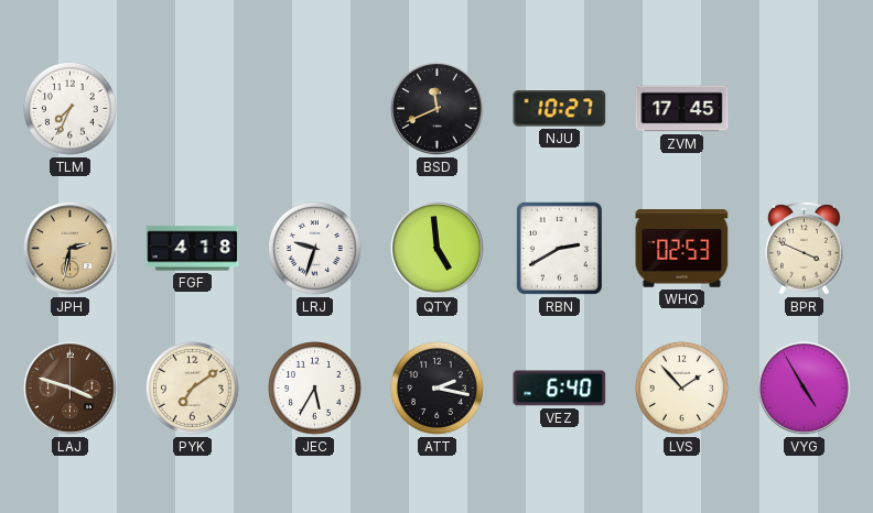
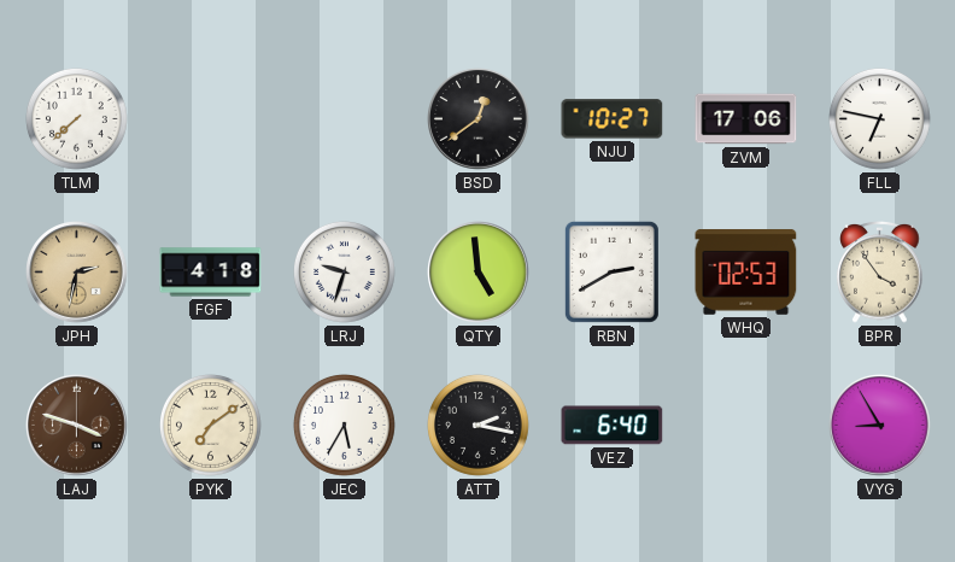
TLM: 7:34 -> 7:38 (77, 119)
BSD: 11:41 -> 12:39 (479, 119)
ZVM: 17:45 -> 17:06 (746, 119)
FLL: none -> 6:47 (880, 119)
BPR: 3:49 -> 3:54 (880, 273)
LVS: 1:53 -> none (682, 389)
VYG: 4:55 -> 8:55 (880, 426)
